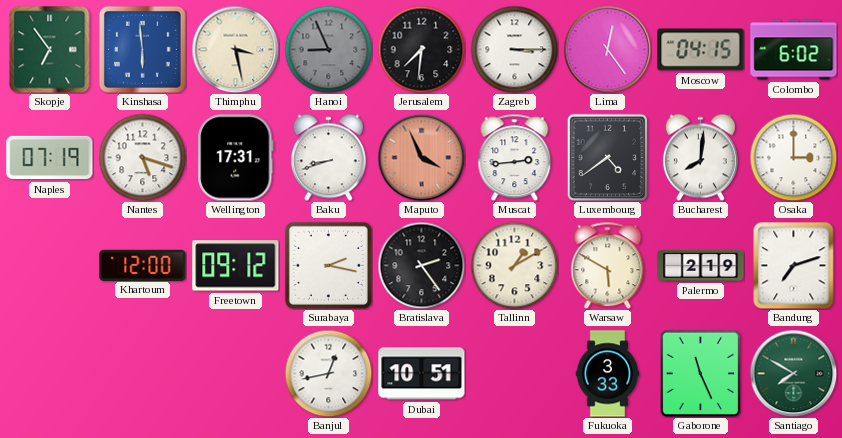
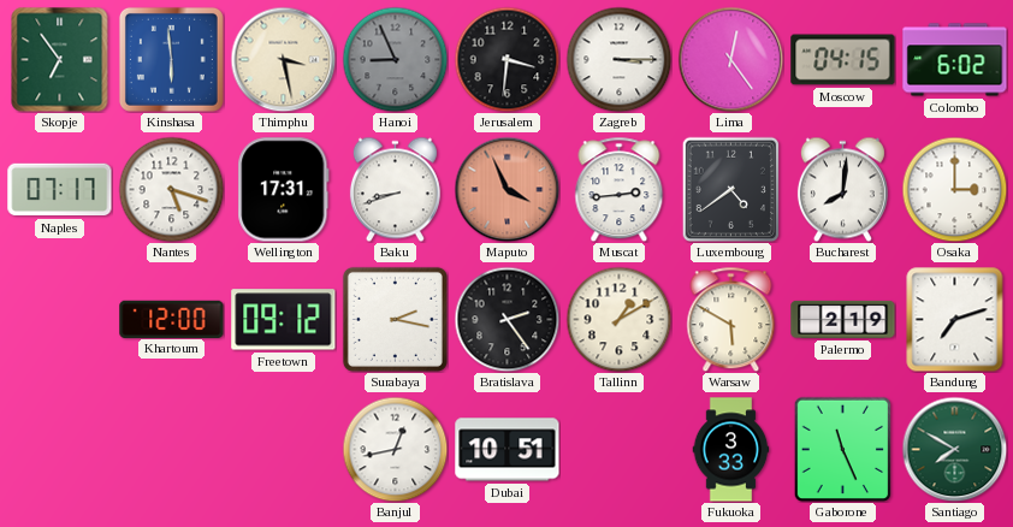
Jerusalem: 7:31 -> 3:31 (506, 59)
Naples: 07:19 -> 07:17 (60, 190)
